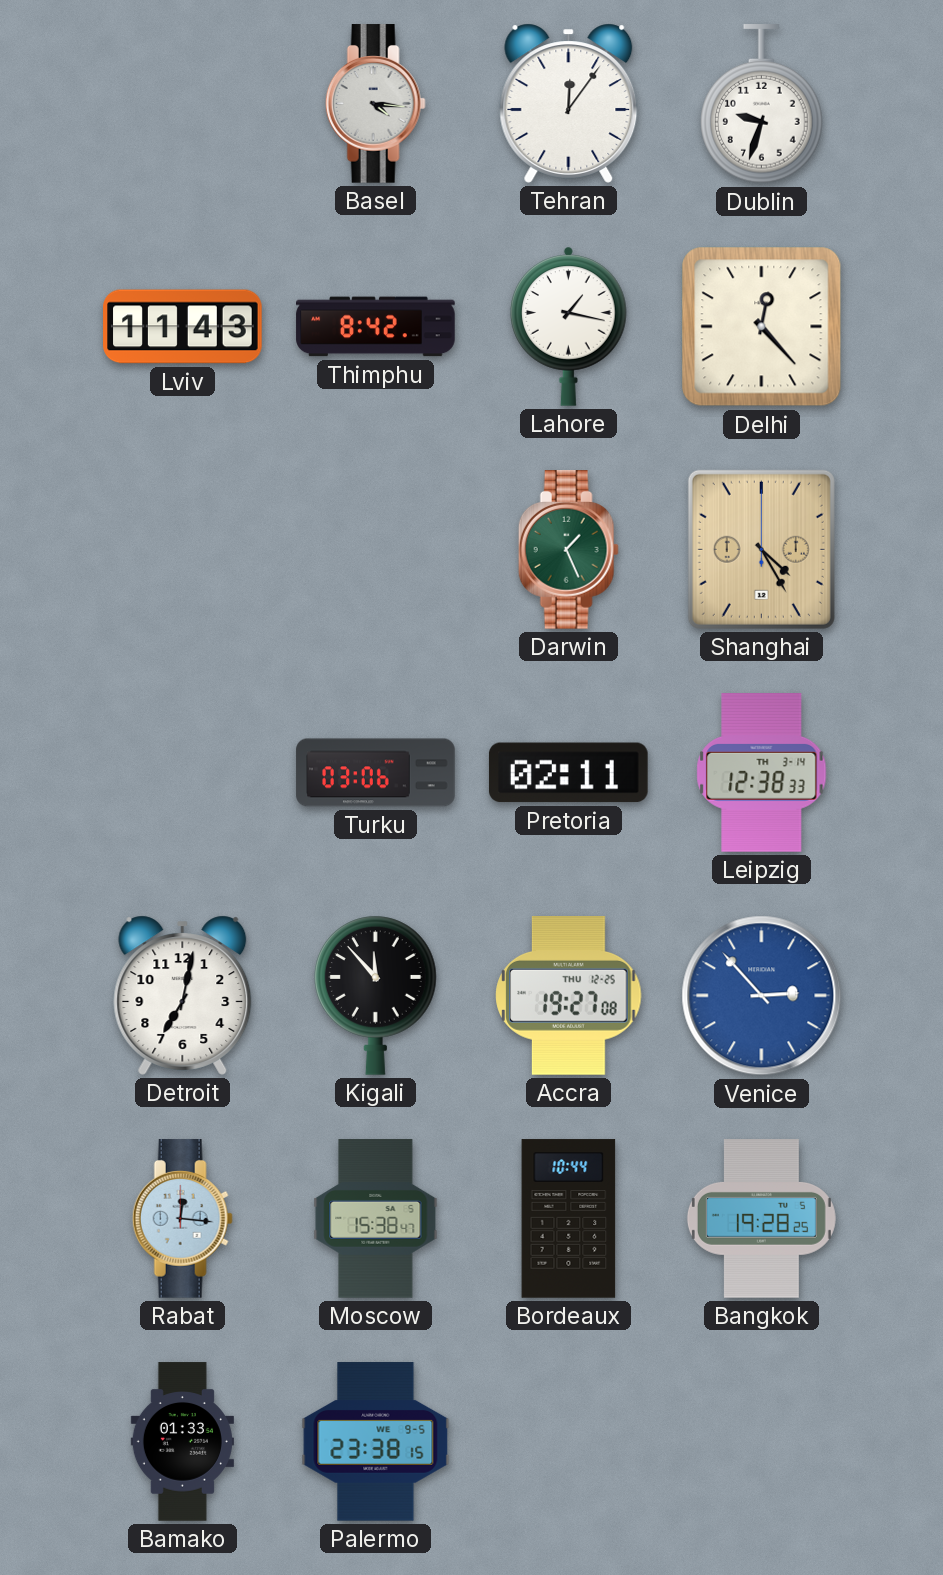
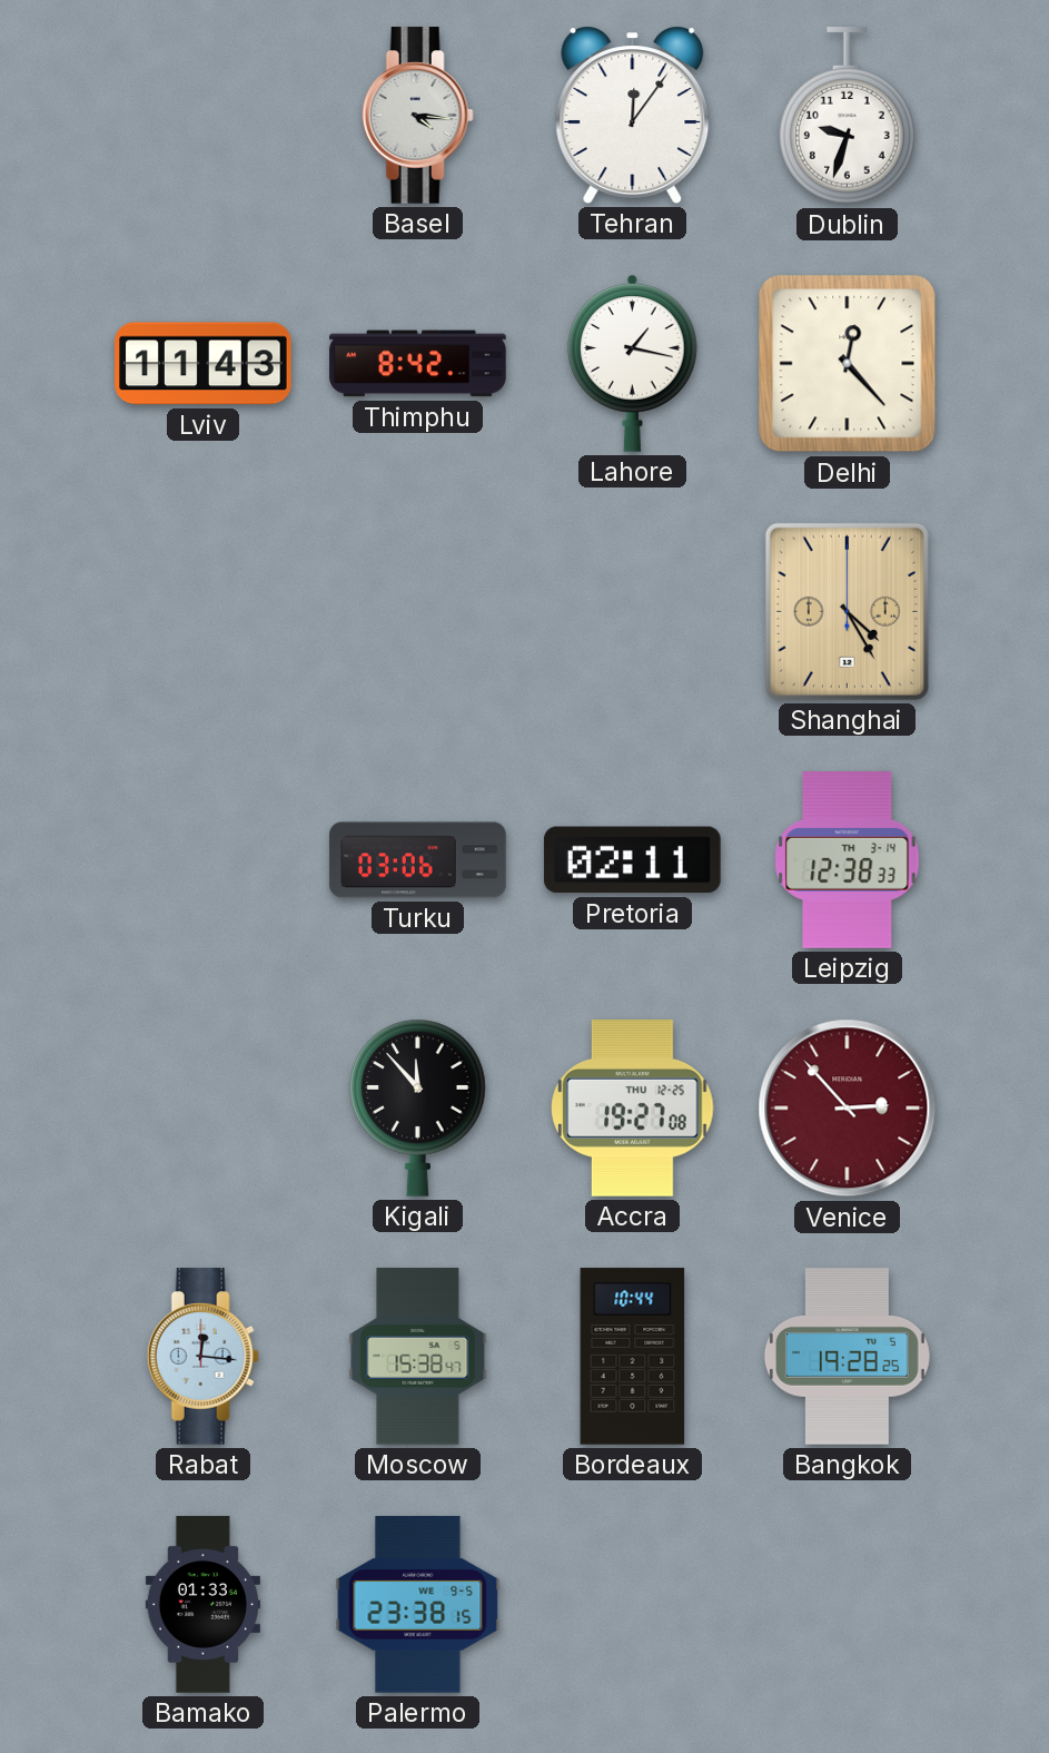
Darwin: 1:26 -> none (568, 550)
Detroit: 7:02 -> none (183, 995)
Venice dial: blue -> burgundy (848, 1109)
